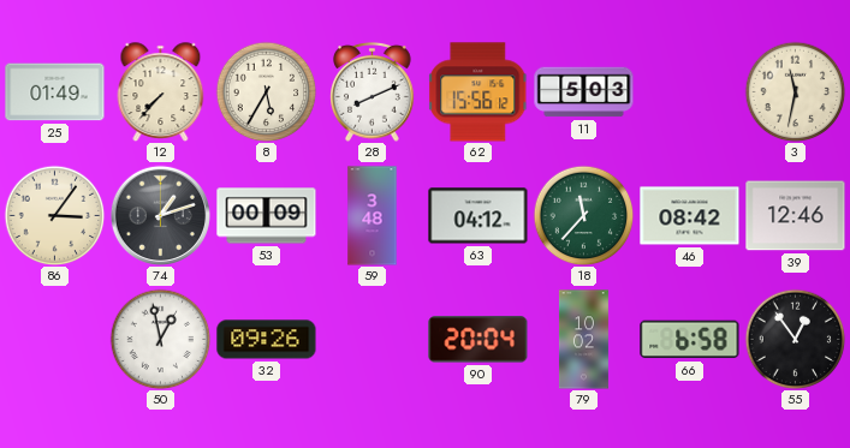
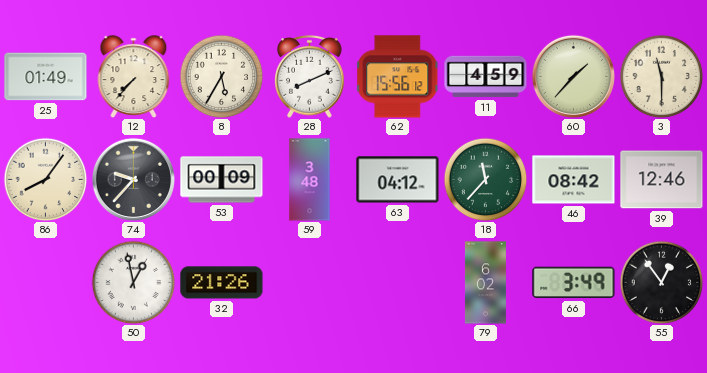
11: 5:03 -> 4:59 (486, 77)
60: none -> 1:37 (573, 76)
3: 11:32 -> 11:30 (661, 76)
86: 3:06 -> 8:06 (45, 179)
74: 1:12 -> 9:37 (133, 179)
32: 09:26 -> 21:26 (222, 283)
90: 20:04 -> none (479, 340)
79: 10:02 -> 6:02 (485, 283)
66: 6:58 -> 3:49 (574, 283)
